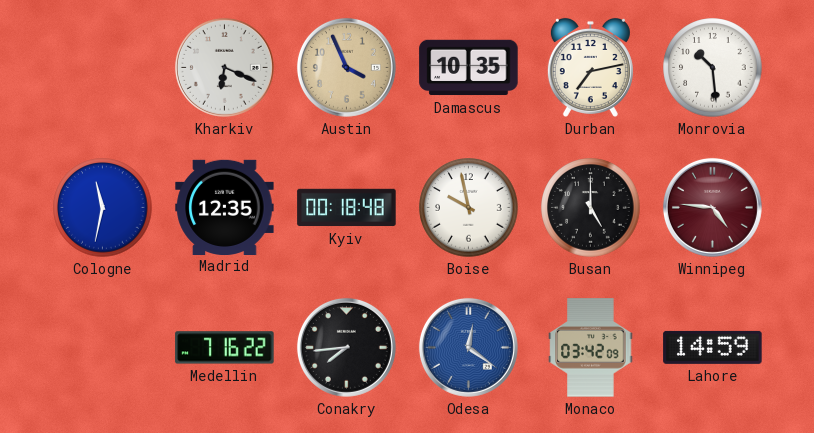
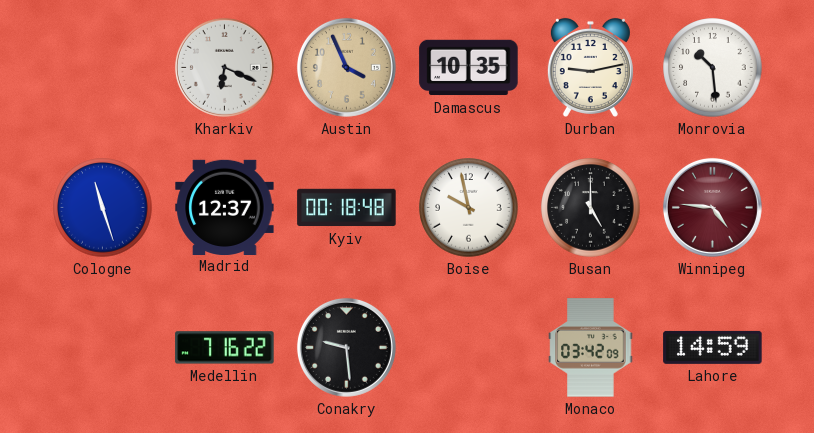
Durban: 7:13 -> 9:13 (590, 67)
Cologne: 11:32 -> 11:27 (103, 208)
Madrid: 12:35 -> 12:37 (225, 207)
Conakry: 7:44 -> 9:29 (346, 347)
Odesa: 12:21 -> none (468, 347)
